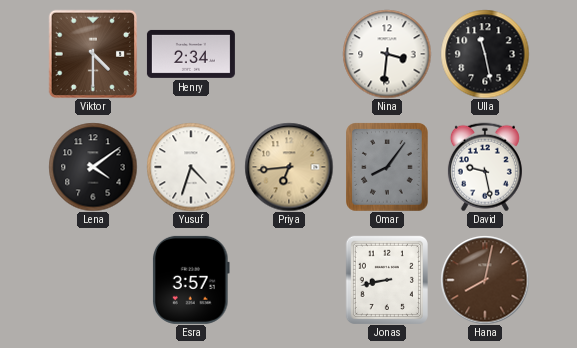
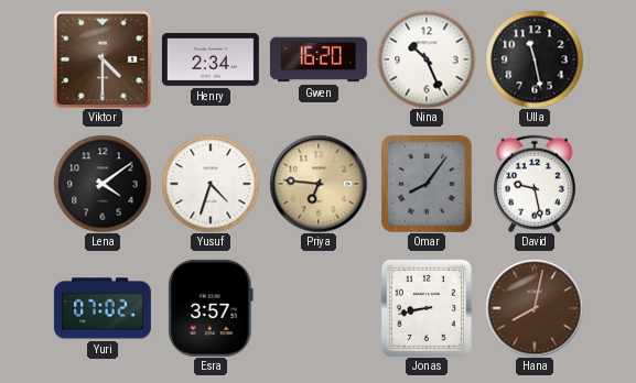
Gwen: none -> 16:20 (319, 59)
Nina: 3:31 -> 10:26 (427, 59)
Priya: 6:44 -> 6:46 (319, 184)
Yuri: none -> 07:02 (103, 308)
